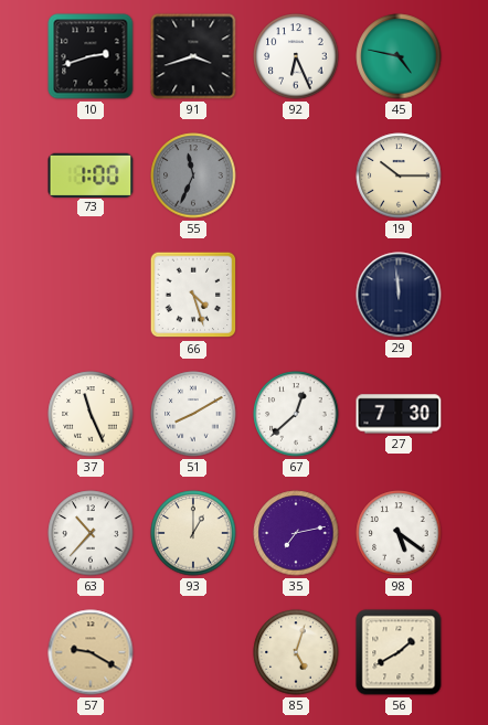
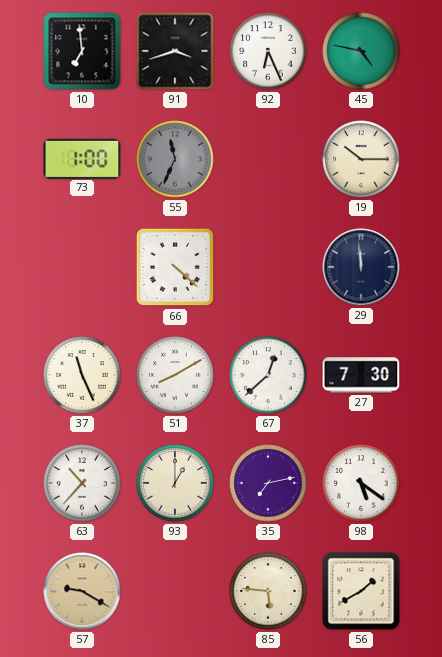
10: 2:42 -> 6:59 (82, 51)
66: 4:27 -> 4:22 (175, 267)
85: 5:03 -> 5:46 (268, 591)
